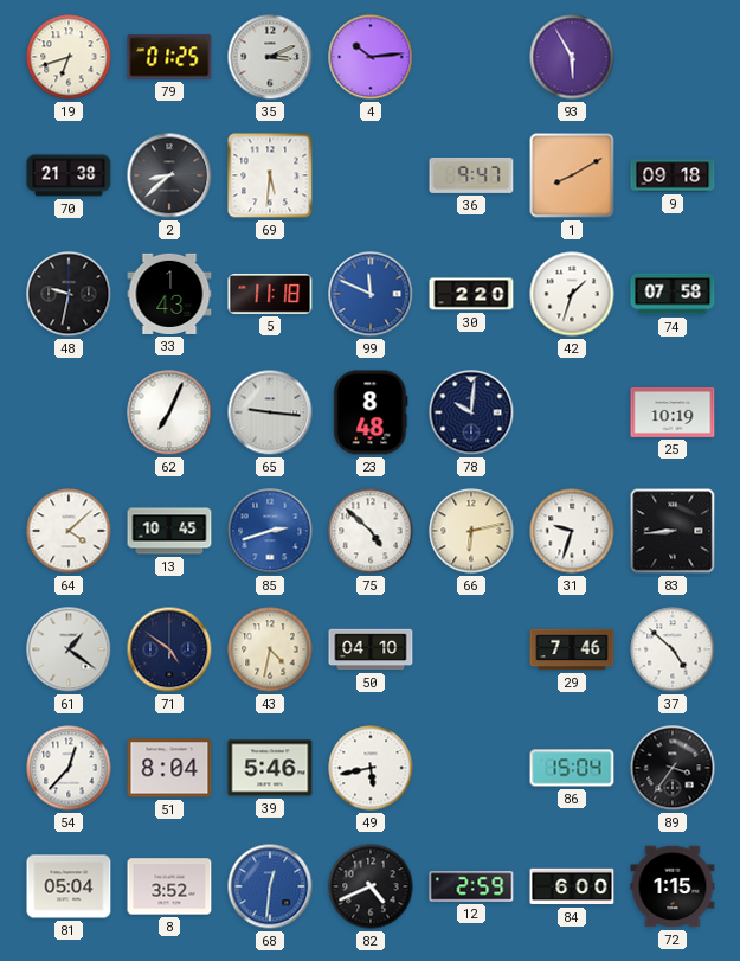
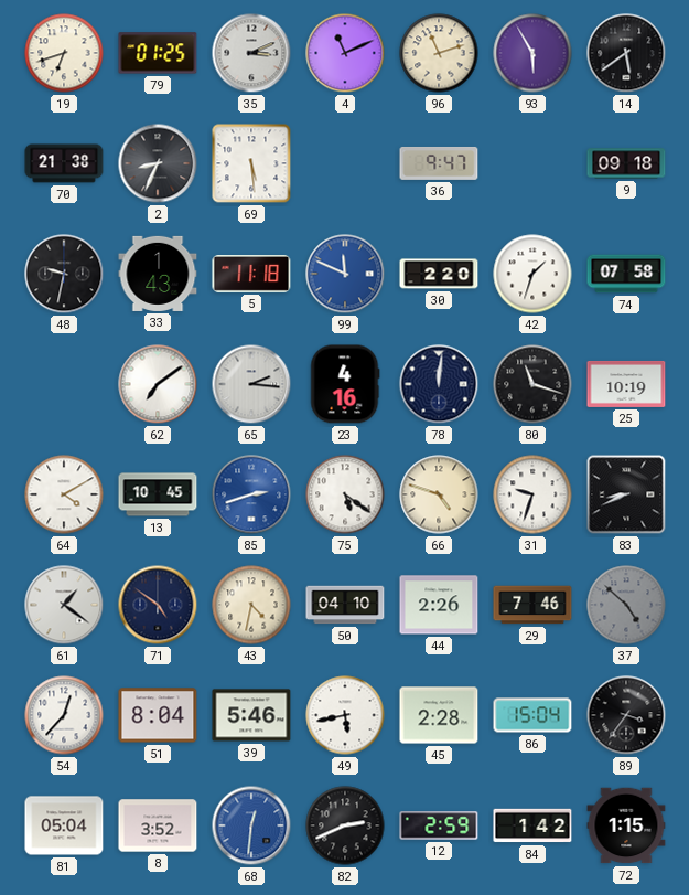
4: 10:14 -> 11:11 (345, 53)
96: none -> 11:12 (439, 53)
14: none -> 5:39 (626, 53)
2: 8:38 -> 8:34 (158, 163)
69: 5:31 -> 5:29 (251, 163)
1: 8:10 -> none (572, 175)
62: 7:04 -> 7:09 (158, 384)
65: 9:16 -> 2:16 (251, 384)
23: 8:48 -> 4:16 (345, 384)
78: 10:01 -> 12:01 (439, 384)
80: none -> 11:18 (532, 384)
64: 4:08 -> 4:10 (64, 494)
75: 4:52 -> 5:21 (345, 494)
66: 6:13 -> 4:48 (439, 494)
83: 8:44 -> 8:41 (626, 494)
44: none -> 2:26 (439, 605)
37 dial: white -> grey (626, 605)
45: none -> 2:28 (439, 715)
82: 4:41 -> 2:41 (345, 825)
84: 6:00 -> 1:42 (532, 825)
